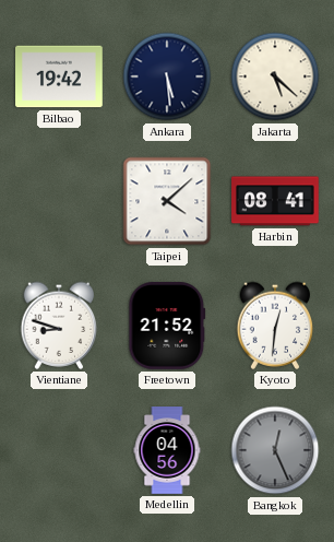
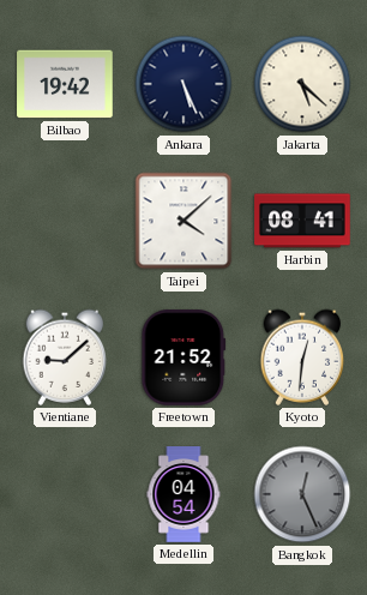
Ankara: 5:29 -> 5:26 (183, 84)
Vientiane: 8:48 -> 9:08 (65, 357)
Medellin: 04:56 -> 04:54 (183, 494)
